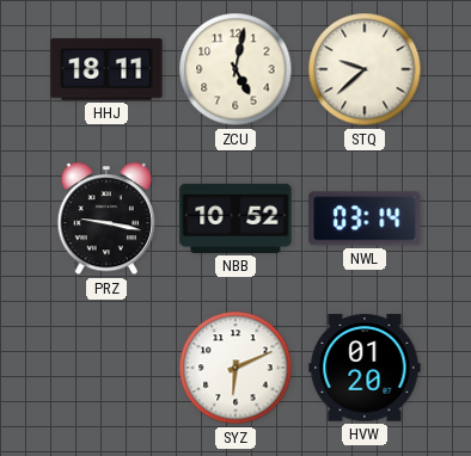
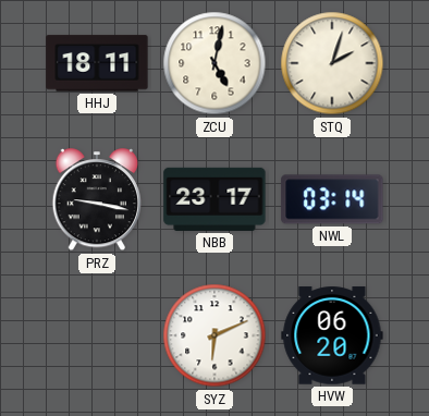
STQ: 9:38 -> 2:03 (332, 63)
NBB: 10:52 -> 23:17 (214, 199)
HVW: 01:20 -> 06:20 (332, 335)
